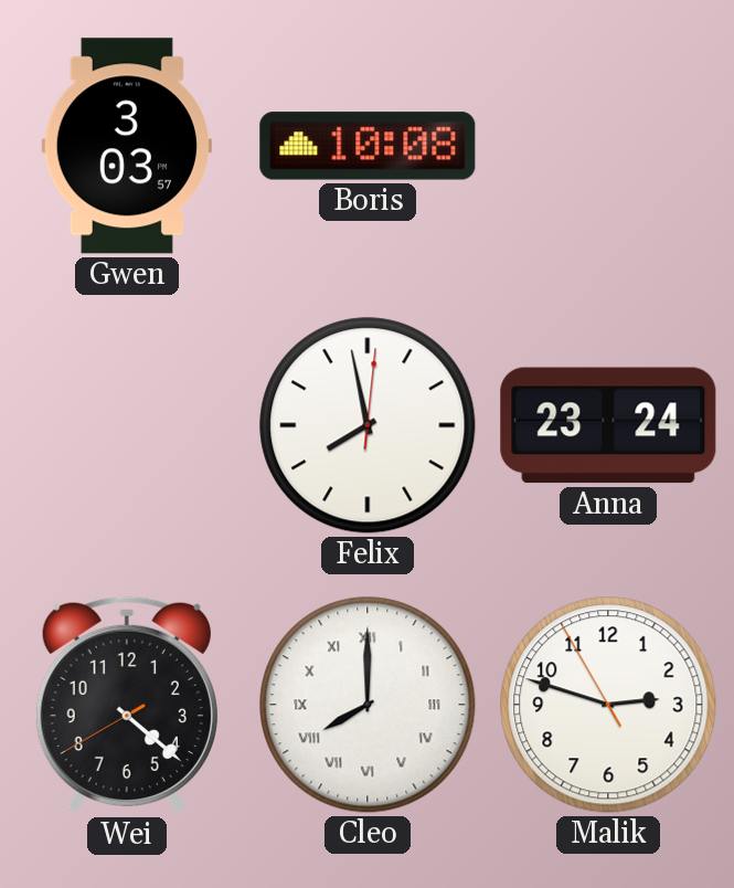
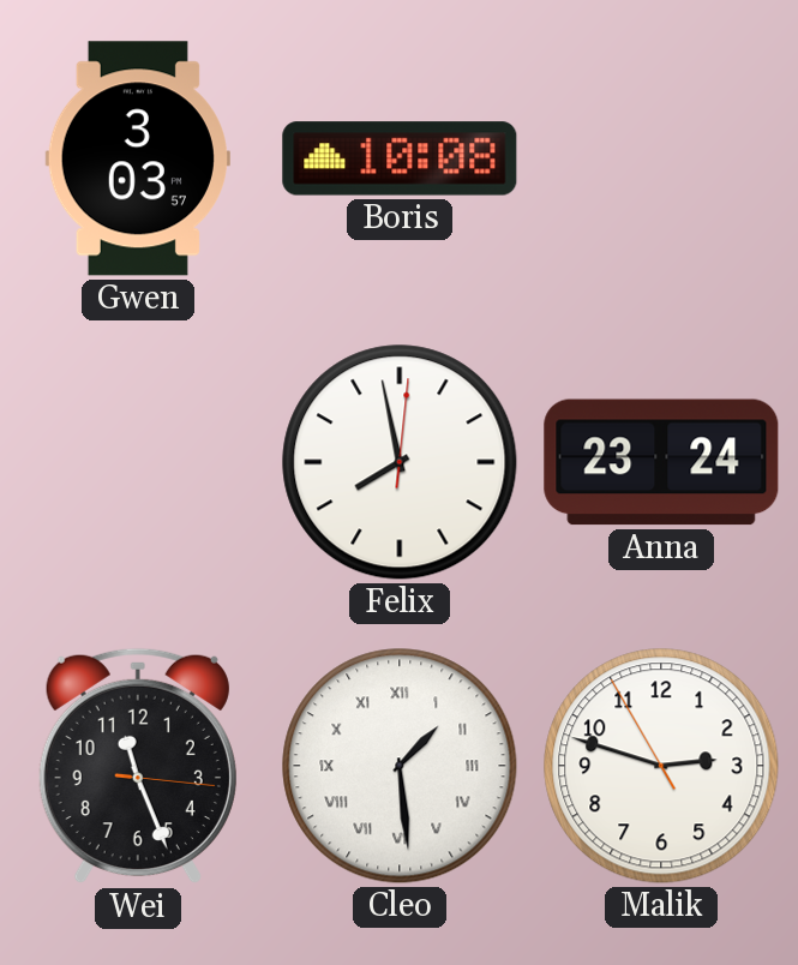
Wei: 4:21 -> 11:26 (138, 766)
Cleo: 8:00 -> 1:29 (400, 766)
